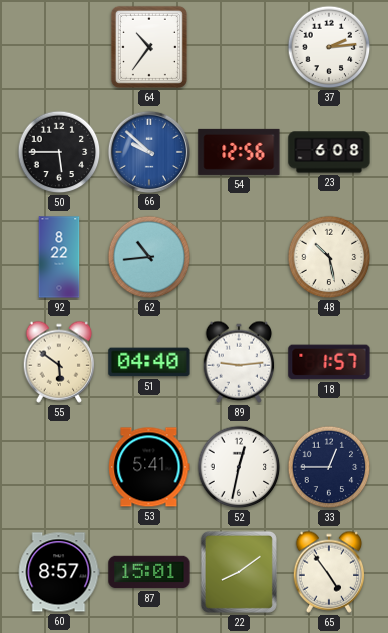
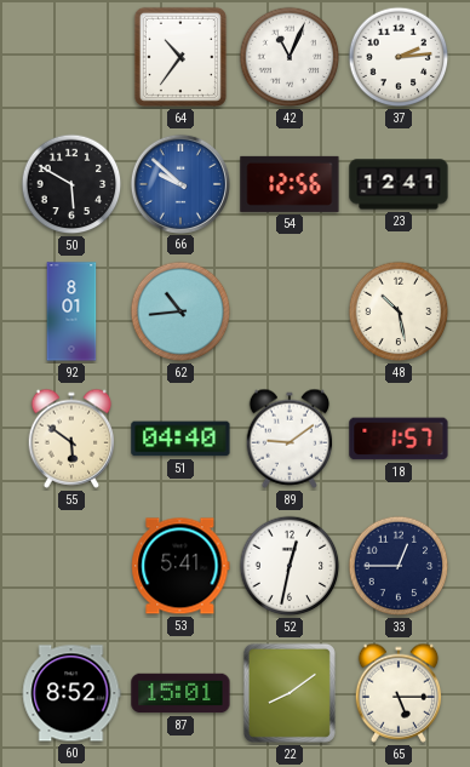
42: none -> 11:04 (290, 57)
50: 5:45 -> 5:50 (71, 184)
23: 6:08 -> 12:41 (399, 184)
92: 8:22 -> 8:01 (71, 311)
89: 9:14 -> 9:09 (290, 439)
60: 8:57 -> 8:52 (71, 693)
65: 4:54 -> 5:15 (399, 693)
